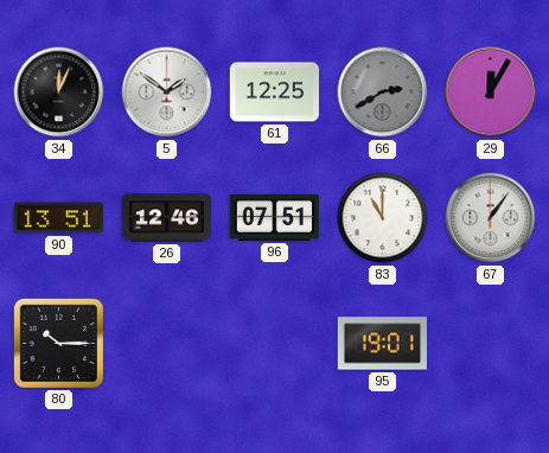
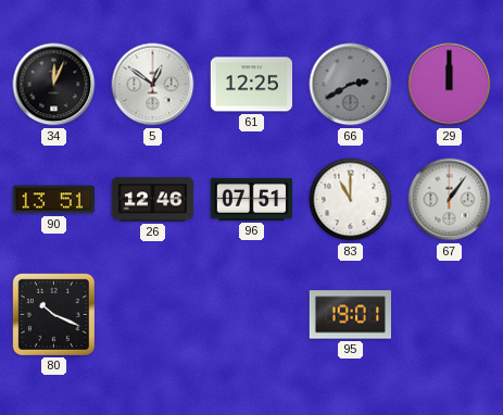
5: 1:51 -> 12:51 (153, 85)
29: 12:05 -> 12:00 (450, 85)
80: 10:15 -> 10:19 (53, 314)
